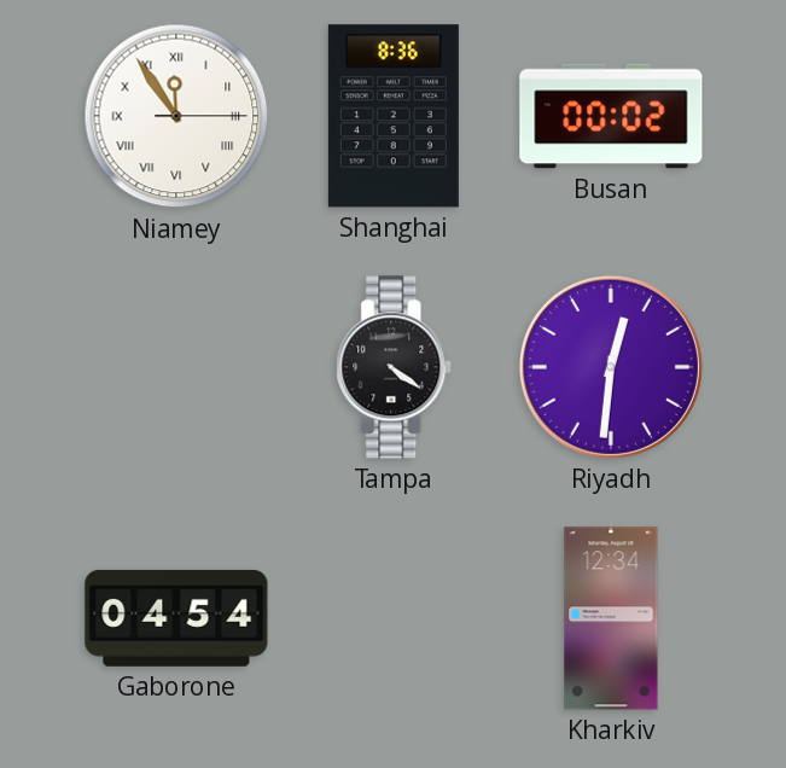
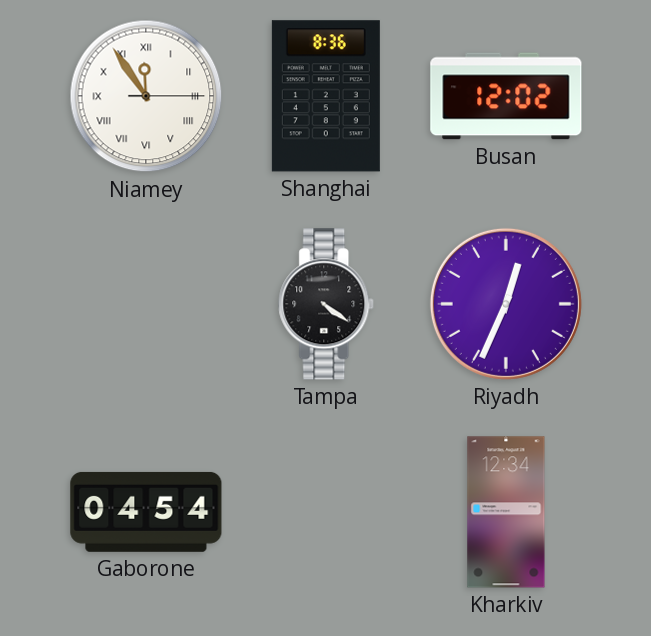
Busan: 00:02 -> 12:02 (506, 96)
Riyadh: 12:31 -> 12:34 (506, 304)
